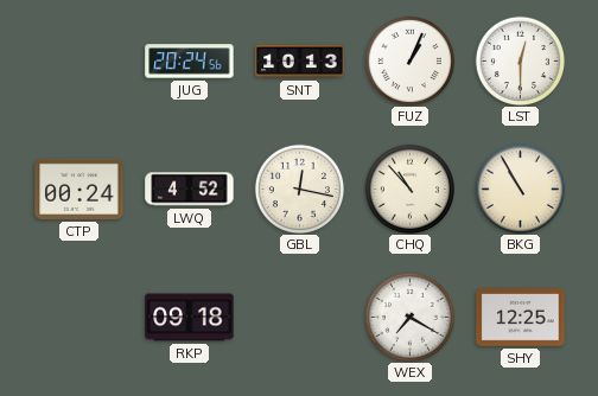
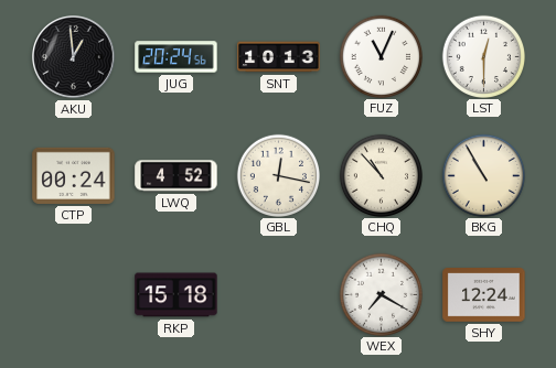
AKU: none -> 12:59 (74, 57)
FUZ: 1:04 -> 11:04 (381, 56)
RKP: 09:18 -> 15:18 (177, 295)
SHY: 12:25 -> 12:24 (484, 295)
